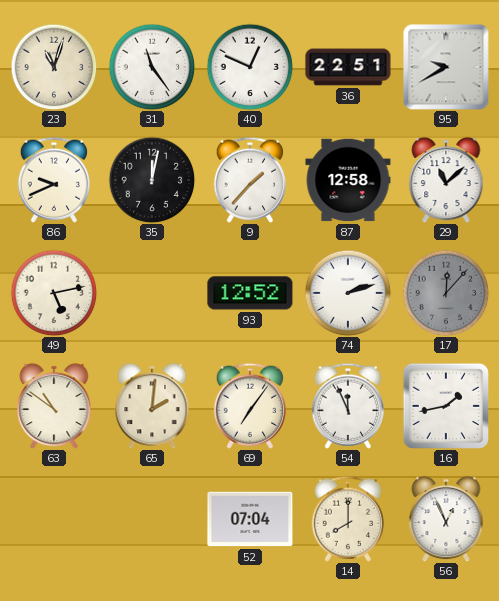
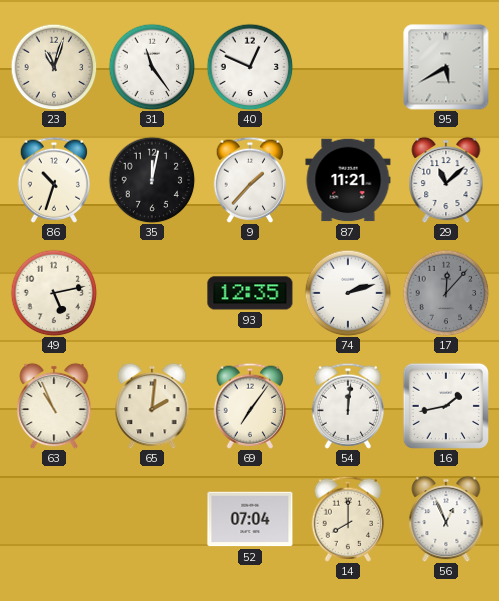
36: 22:51 -> none (348, 67)
95: 9:40 -> 5:40 (446, 67)
86: 9:41 -> 10:33 (53, 180)
87: 12:58 -> 11:21 (348, 180)
93: 12:52 -> 12:35 (250, 293)
63: 10:51 -> 10:56 (54, 406)
54: 11:56 -> 12:01 (347, 406)
